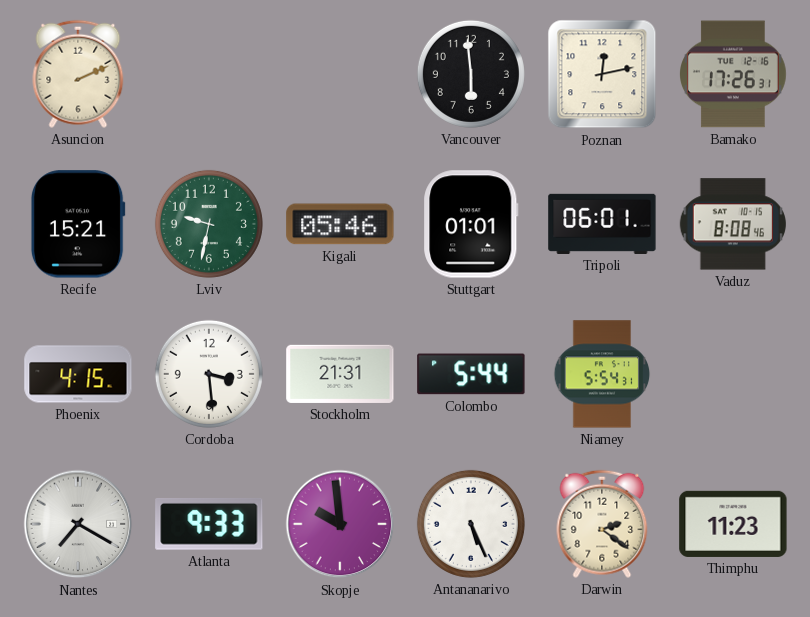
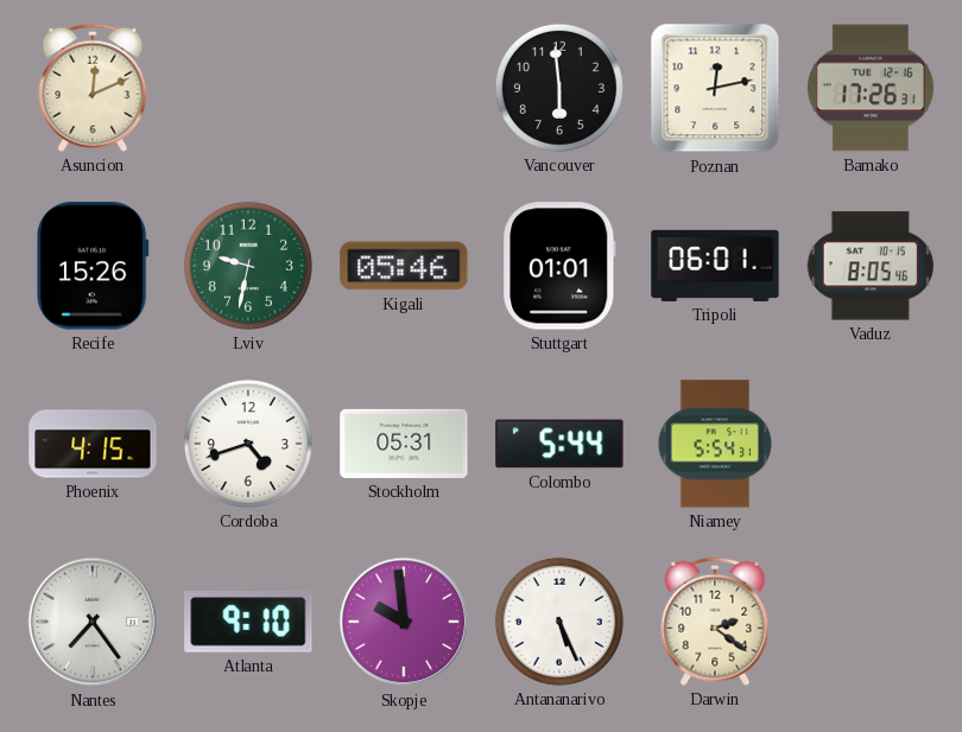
Asuncion: 2:11 -> 12:11 (93, 88)
Recife: 15:21 -> 15:26 (93, 266)
Vaduz: 8:08 -> 8:05 (871, 266)
Cordoba: 3:29 -> 4:42 (248, 444)
Stockholm: 21:31 -> 05:31 (404, 444)
Nantes: 7:20 -> 7:24 (93, 622)
Atlanta: 9:33 -> 9:10 (248, 622)
Thimphu: 11:23 -> none (733, 524)
